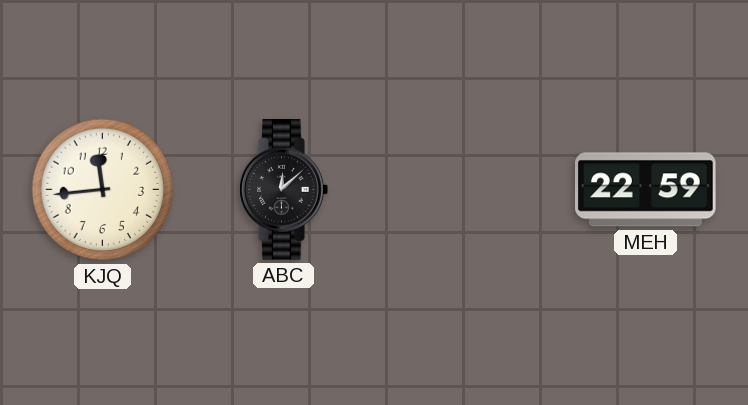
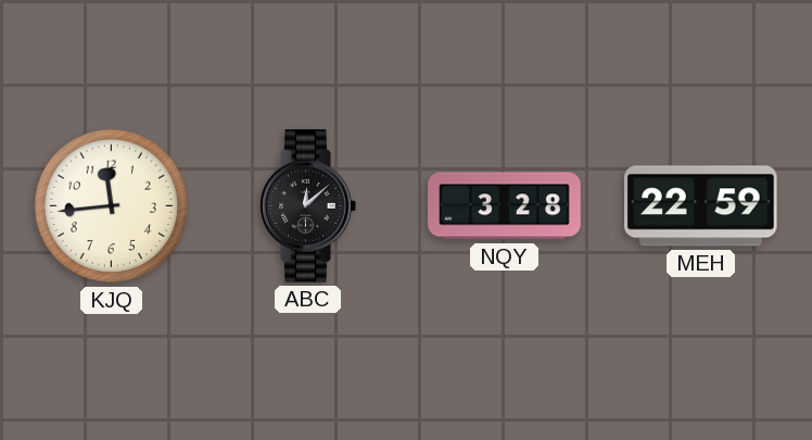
NQY: none -> 3:28 (505, 206)
